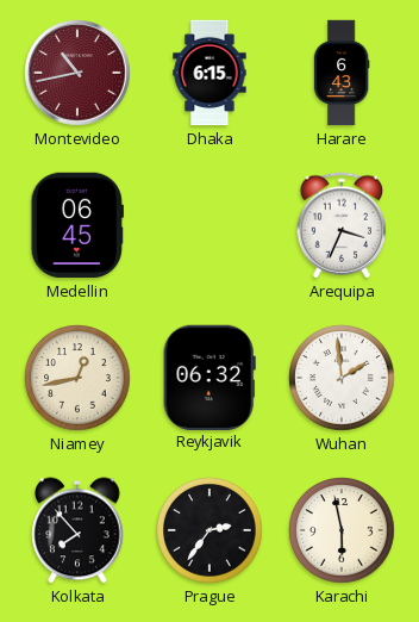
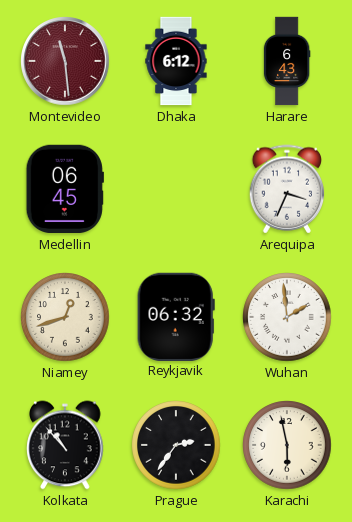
Montevideo: 10:43 -> 11:29 (65, 61)
Dhaka: 6:15 -> 6:12 (176, 61)
Niamey: 12:43 -> 12:42 (65, 317)
Kolkata: 7:53 -> 10:53 (65, 445)
